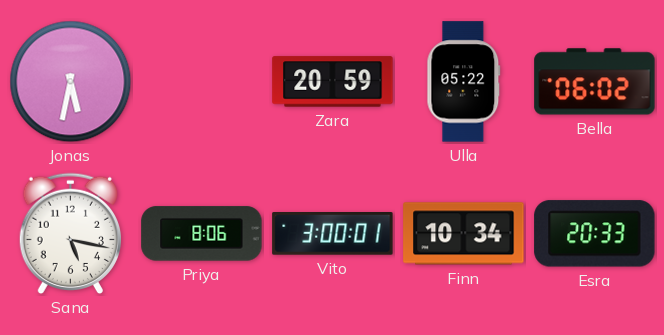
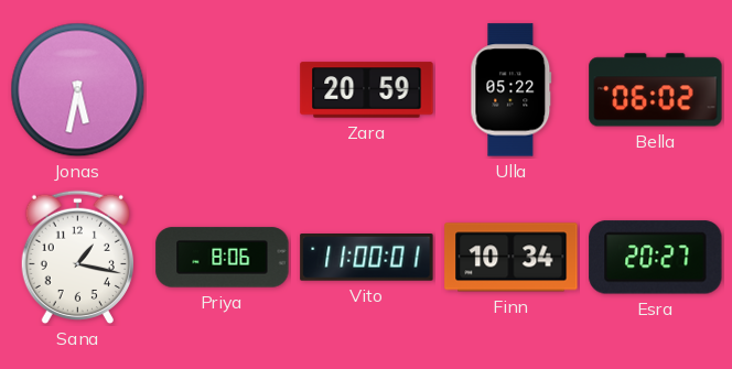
Sana: 5:17 -> 1:17 (77, 258)
Vito: 3:00 -> 11:00 (367, 258)
Esra: 20:33 -> 20:27 (656, 258)
